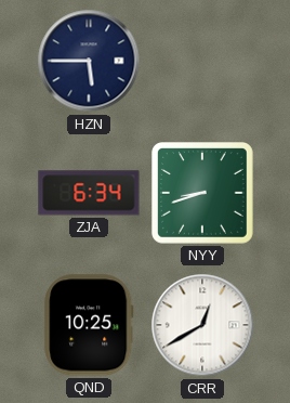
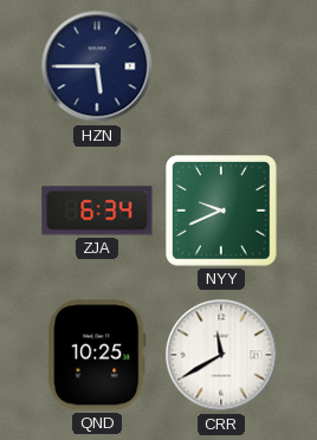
NYY: 8:42 -> 9:41 (222, 212)
CRR: 12:40 -> 11:40 (221, 355)
